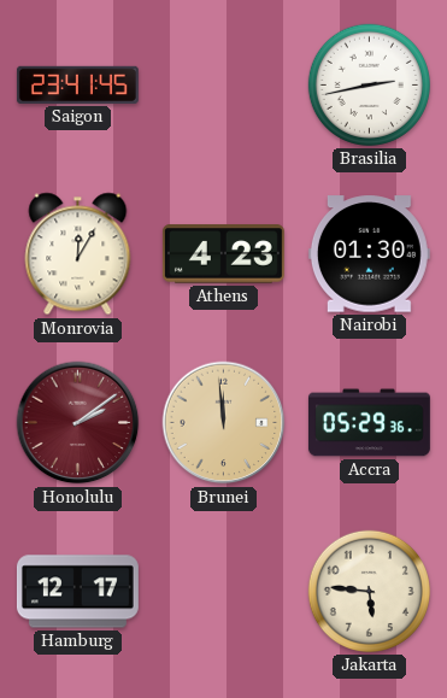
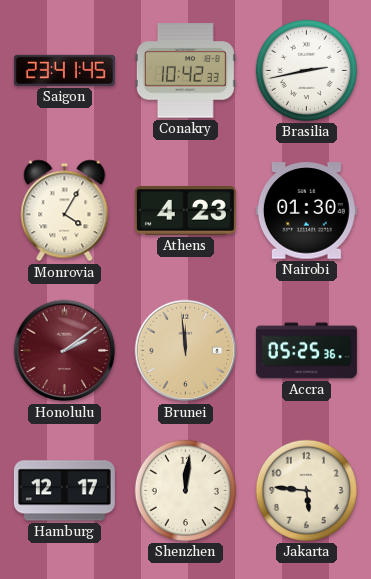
Conakry: none -> 10:42 (185, 71)
Monrovia: 12:05 -> 4:05 (65, 211)
Accra: 05:29 -> 05:25 (306, 351)
Shenzhen: none -> 12:01 (185, 490)
